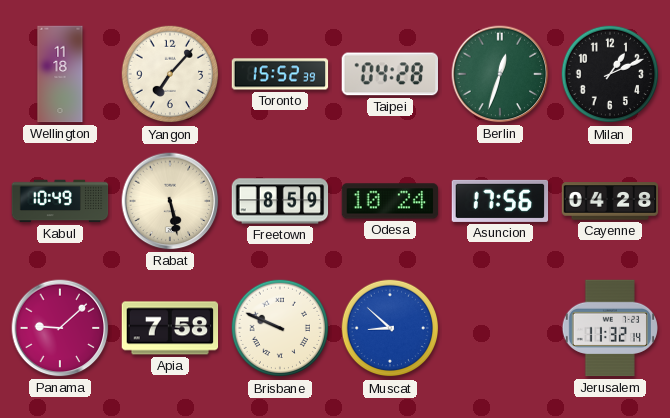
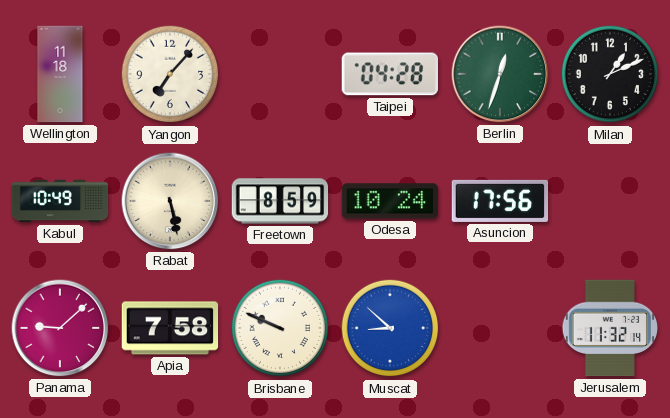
Toronto: 15:52 -> none (280, 74)
Cayenne: 04:28 -> none (610, 201)
